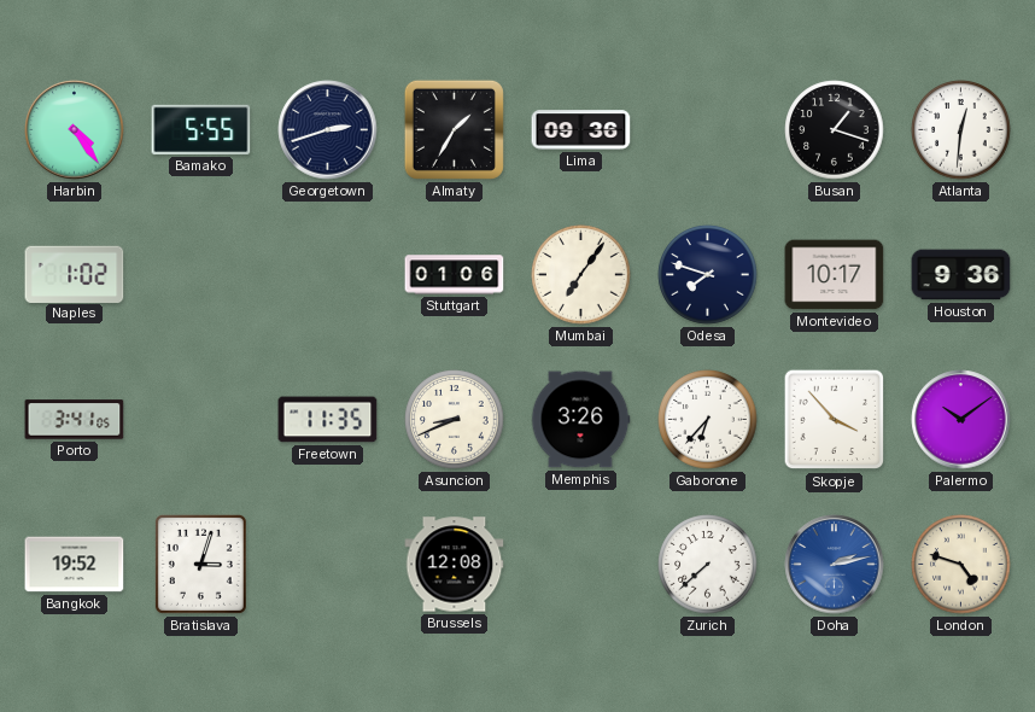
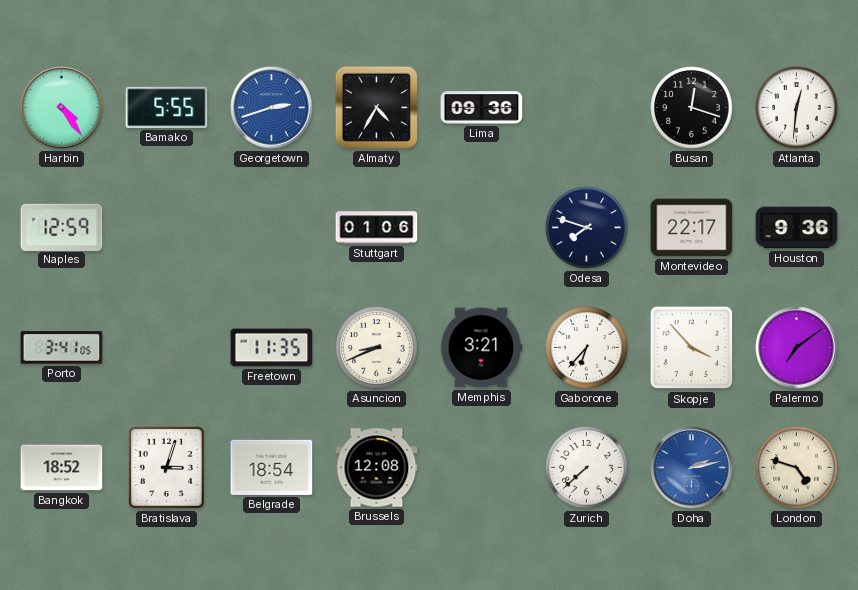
Georgetown dial: navy -> blue (272, 108)
Almaty: 1:35 -> 4:35 (376, 107)
Busan: 1:18 -> 12:18 (692, 108)
Naples: 1:02 -> 12:59 (62, 227)
Mumbai: 7:06 -> none (581, 275)
Montevideo: 10:17 -> 22:17 (692, 228)
Memphis: 3:26 -> 3:21 (481, 348)
Palermo: 10:09 -> 7:09 (797, 348)
Bangkok: 19:52 -> 18:52 (62, 468)
Belgrade: none -> 18:54 (272, 467)
